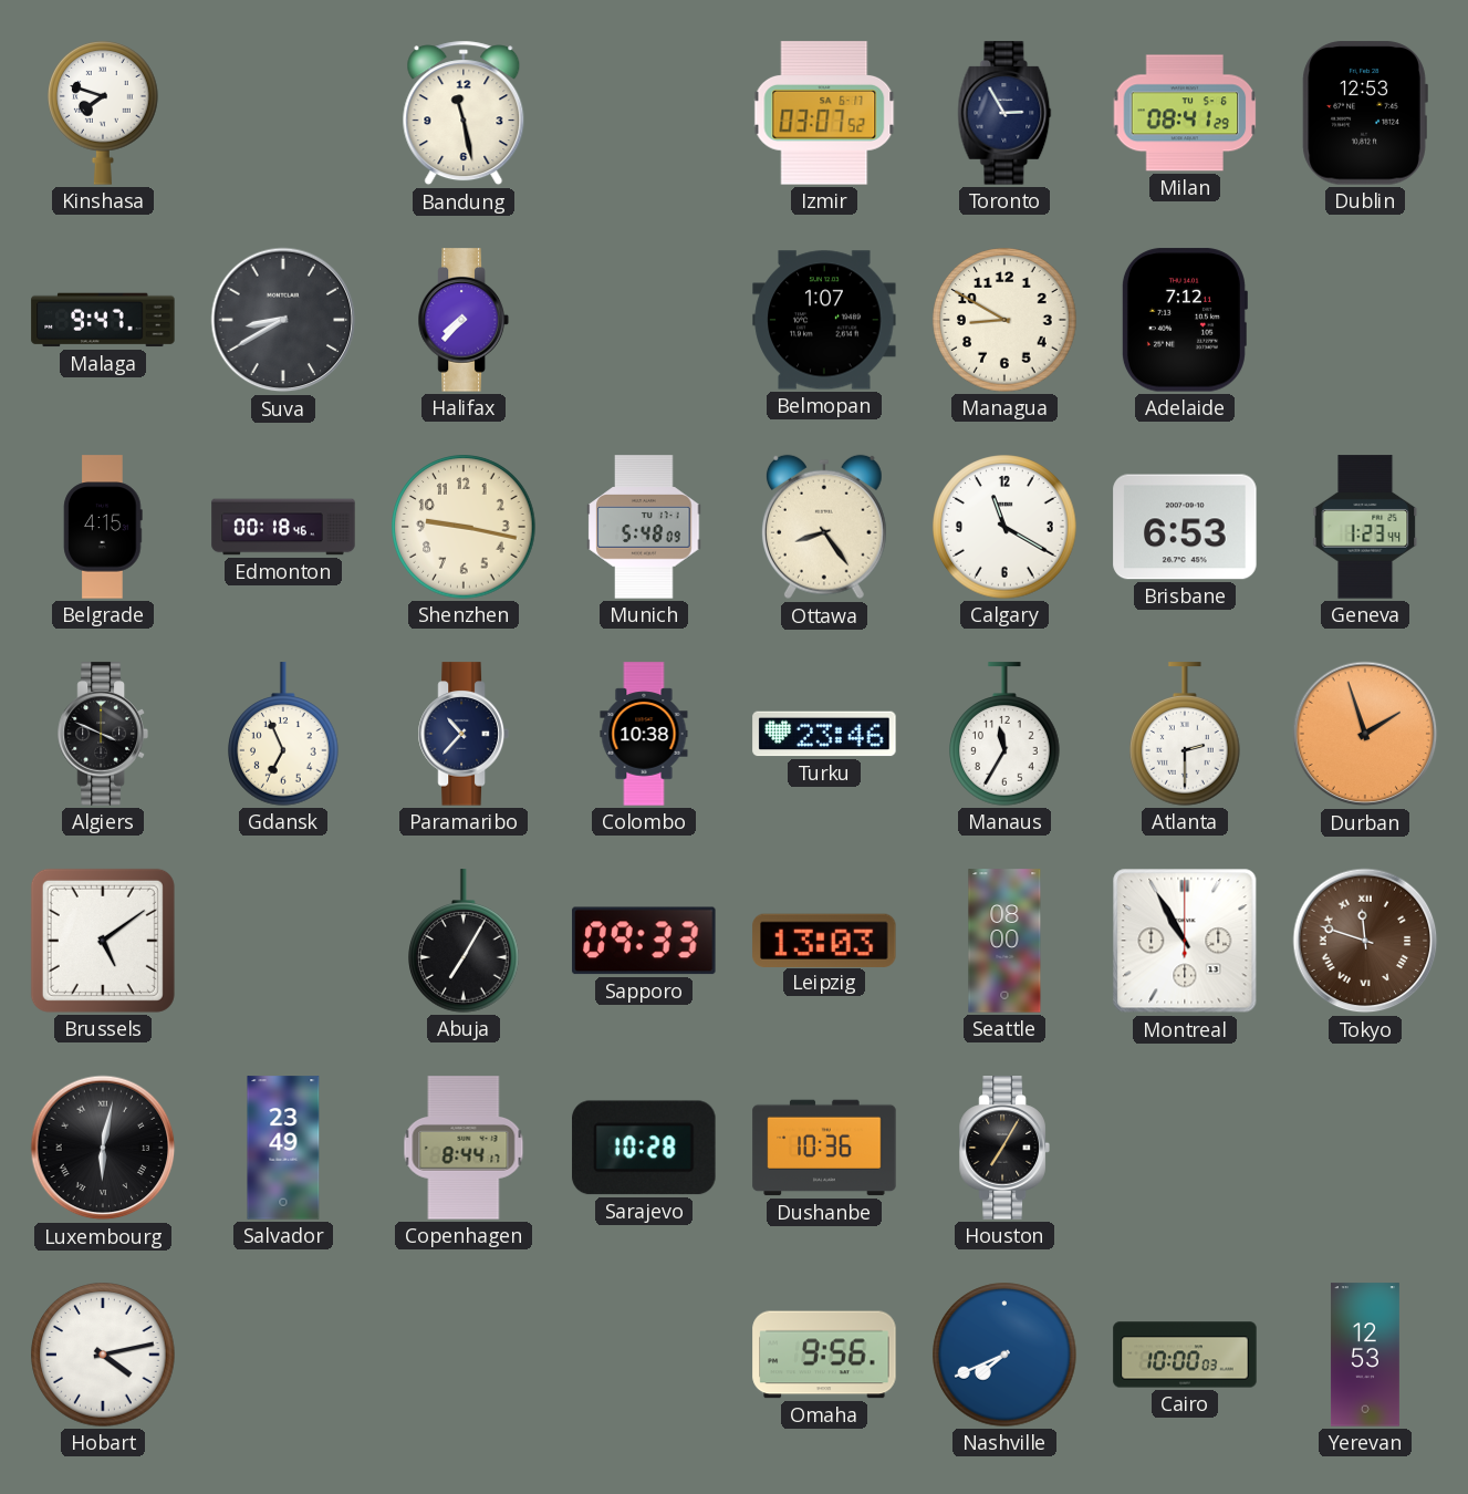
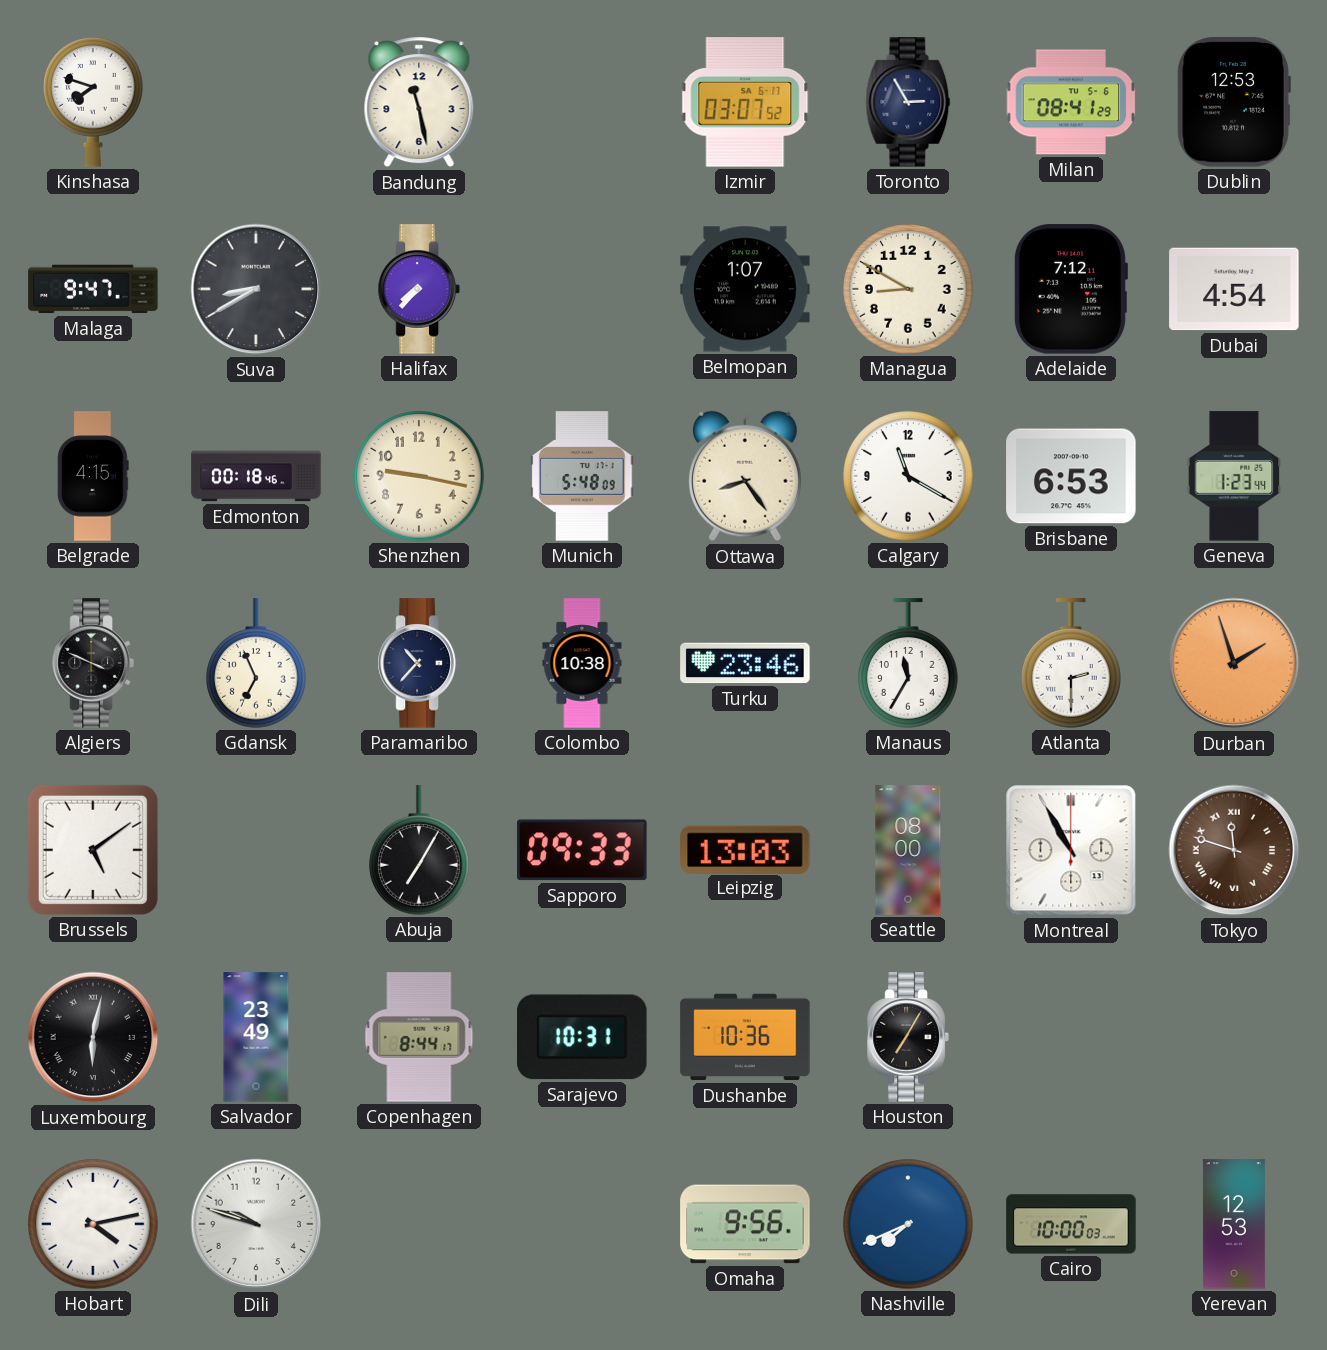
Dubai: none -> 4:54 (1234, 289)
Sarajevo: 10:28 -> 10:31 (582, 1037)
Dili: none -> 9:48 (256, 1224)
